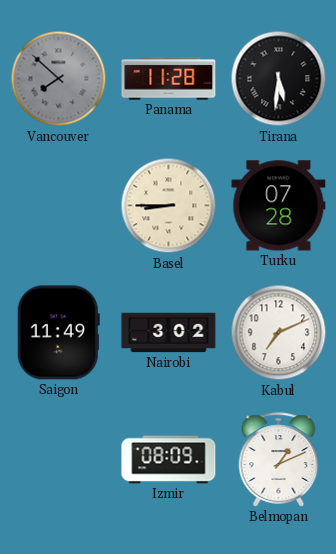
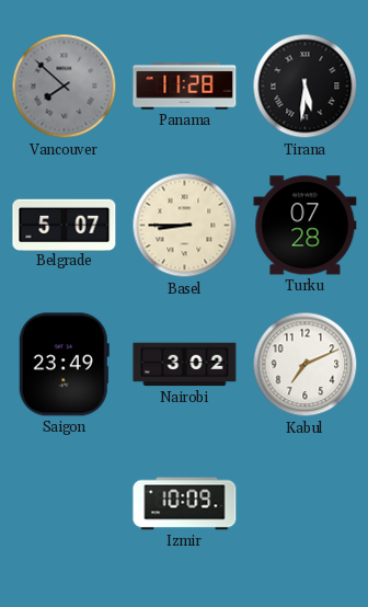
Belgrade: none -> 5:07 (65, 225)
Saigon: 11:49 -> 23:49 (64, 365)
Izmir: 08:09 -> 10:09 (185, 504)
Belmopan: 1:11 -> none (279, 460)
